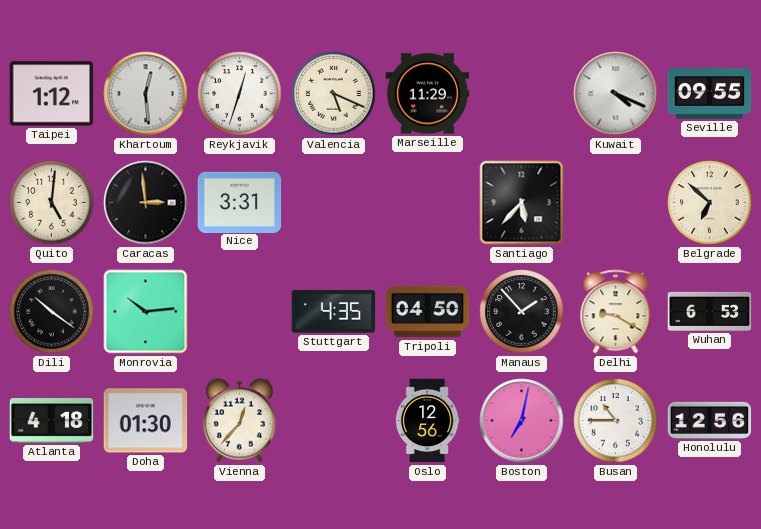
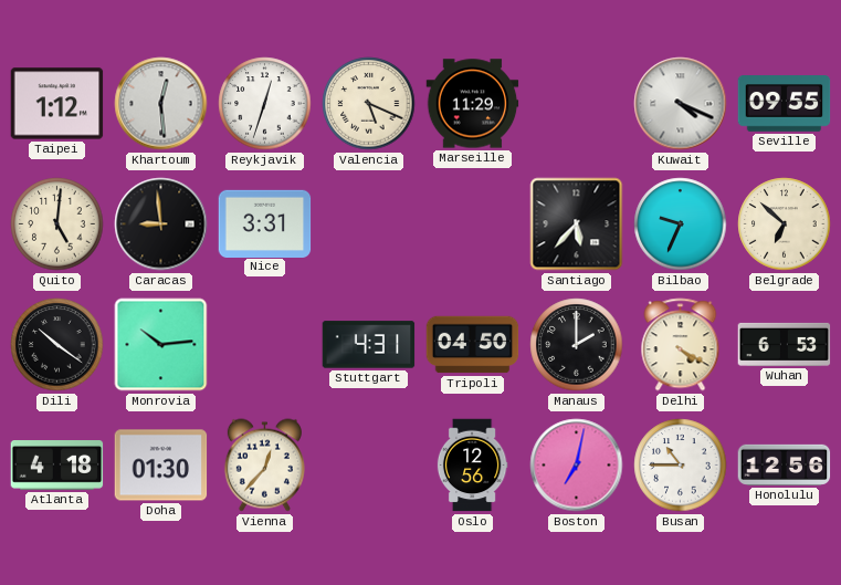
Caracas: 2:59 -> 8:59 (161, 224)
Bilbao: none -> 9:34 (681, 224)
Stuttgart: 4:35 -> 4:31 (369, 345)
Manaus: 1:53 -> 2:00 (577, 345)
Delhi: 9:20 -> 4:20 (681, 345)
